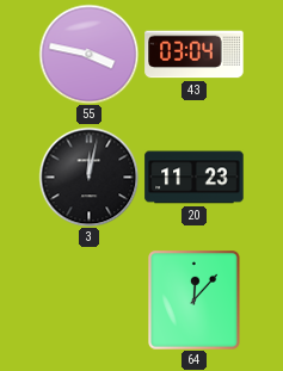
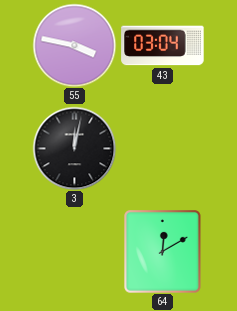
20: 11:23 -> none (195, 178)
64: 12:07 -> 12:10 (163, 252)
